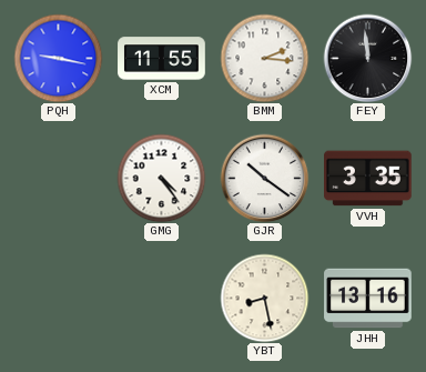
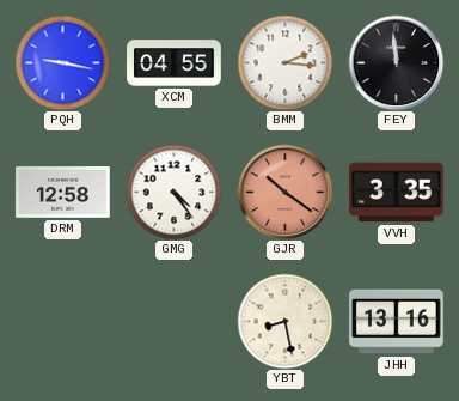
XCM: 11:55 -> 04:55 (175, 63)
DRM: none -> 12:58 (63, 193)
GJR dial: white -> salmon (284, 192)
